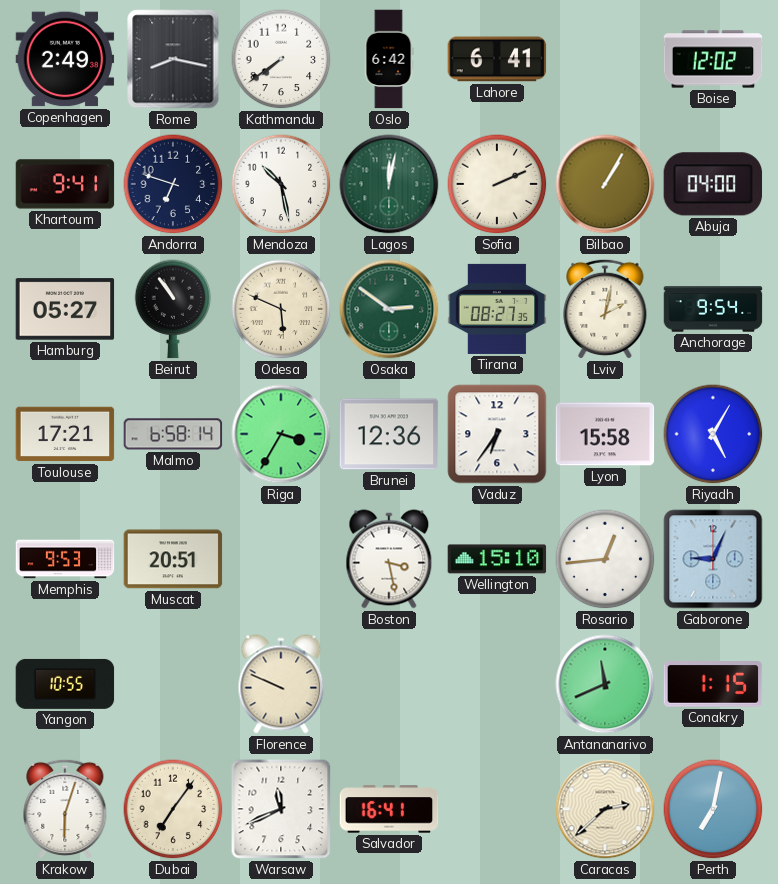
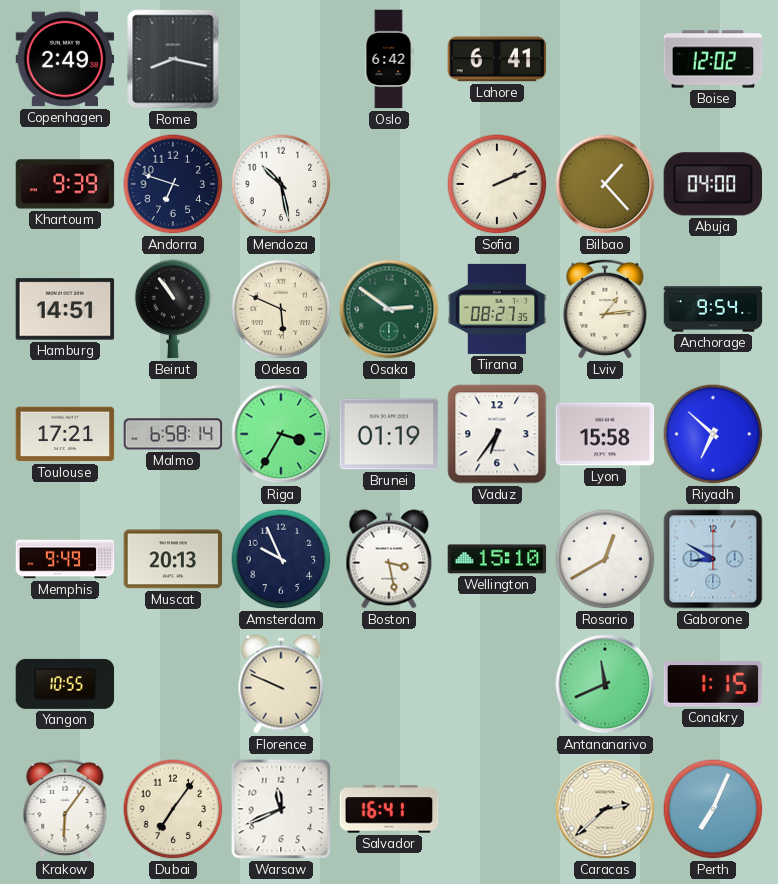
Kathmandu: 7:39 -> none (281, 59)
Khartoum: 9:41 -> 9:39 (65, 184)
Lagos: 12:02 -> none (389, 184)
Bilbao: 1:05 -> 1:23 (605, 184)
Hamburg: 05:27 -> 14:51 (65, 309)
Lviv: 2:02 -> 1:14 (605, 309)
Brunei: 12:36 -> 01:19 (389, 434)
Riyadh: 5:05 -> 6:52 (713, 434)
Memphis: 9:53 -> 9:49 (65, 559)
Muscat: 20:51 -> 20:13 (173, 559)
Amsterdam: none -> 9:56 (281, 559)
Rosario: 12:44 -> 12:40 (605, 559)
Gaborone: 9:04 -> 8:50 (713, 559)
Krakow: 6:03 -> 6:06 (65, 809)
Perth: 7:02 -> 7:04 (713, 809)
